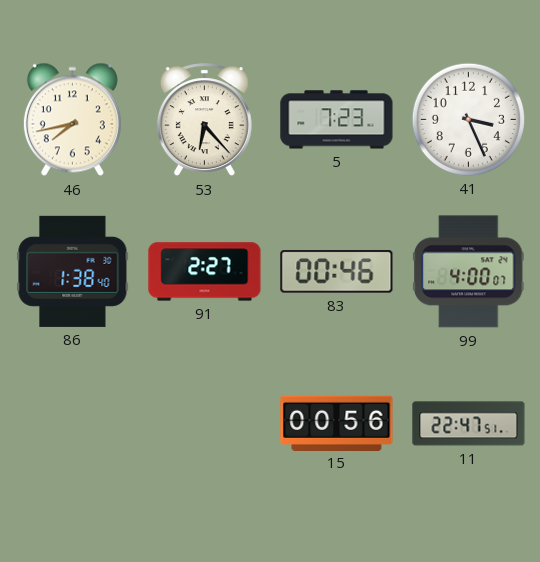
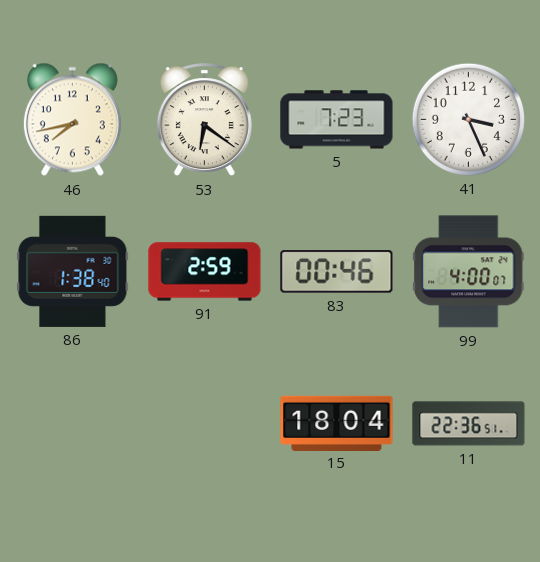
53: 6:23 -> 6:21 (204, 120)
91: 2:27 -> 2:59 (205, 272)
15: 00:56 -> 18:04 (337, 423)
11: 22:47 -> 22:36 (469, 424)
